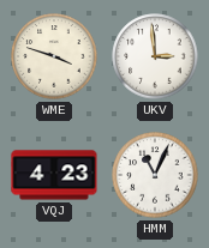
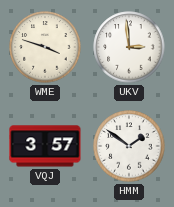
VQJ: 4:23 -> 3:57 (45, 146)
HMM: 11:04 -> 1:51 (129, 146)
